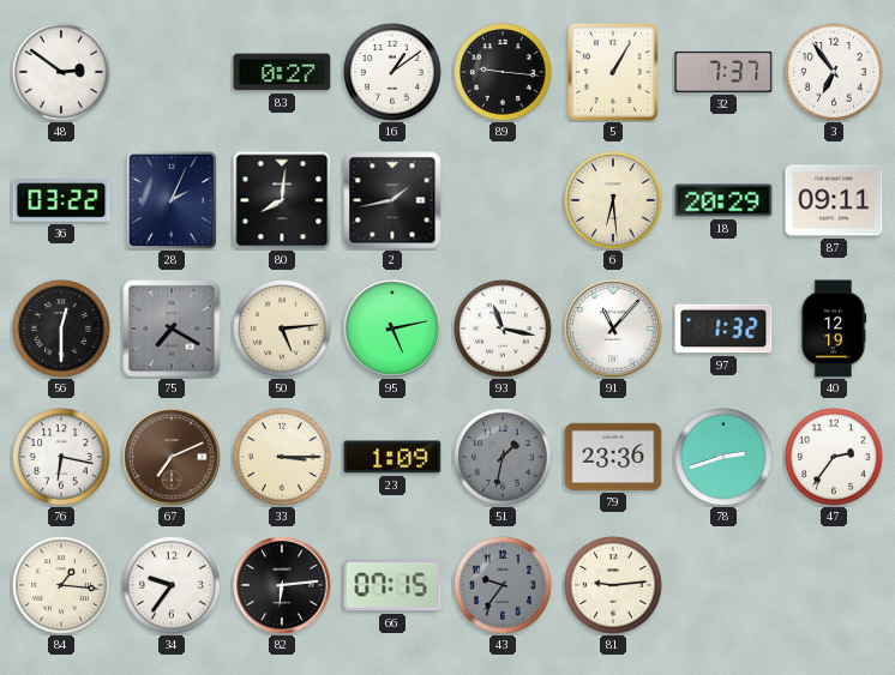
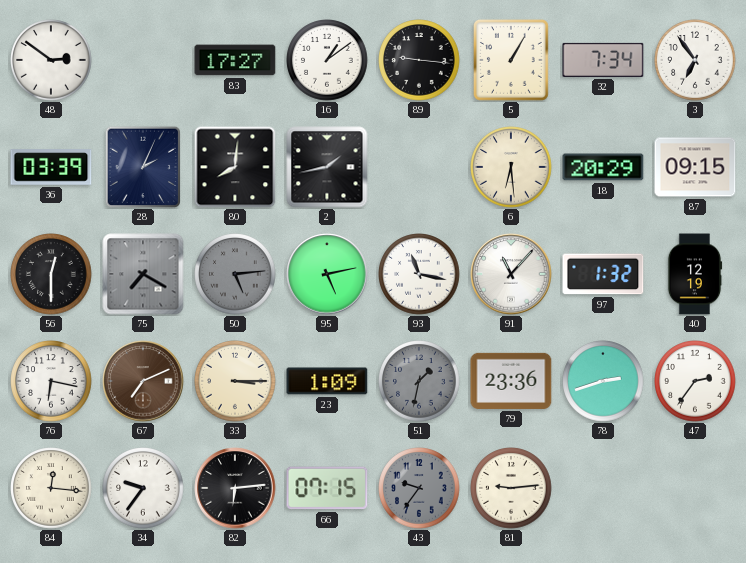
83: 0:27 -> 17:27 (235, 60)
32: 7:37 -> 7:34 (603, 60)
36: 03:22 -> 03:39 (51, 167)
87: 09:11 -> 09:15 (695, 167)
50 dial: cream -> grey (235, 274)
84: 1:16 -> 12:16 (51, 488)
